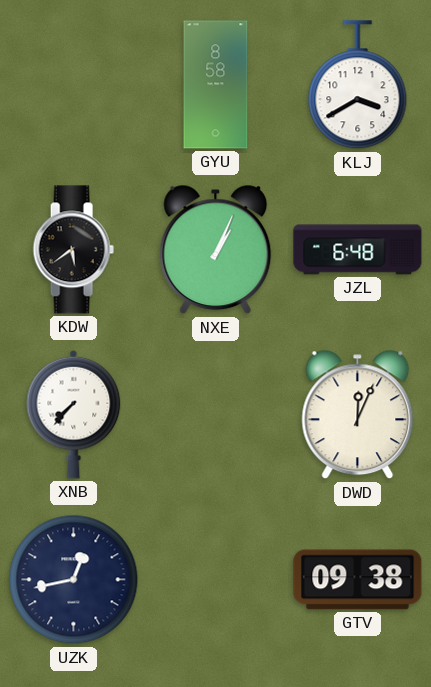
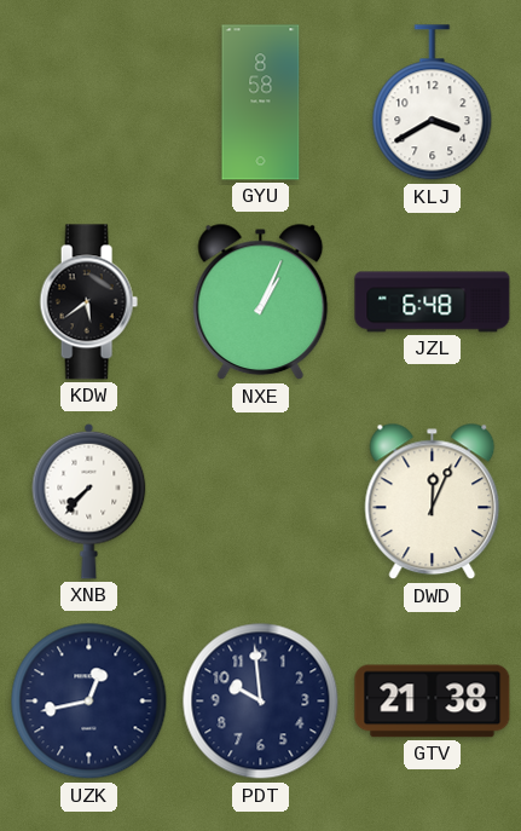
PDT: none -> 9:59 (261, 702)
GTV: 09:38 -> 21:38 (433, 702)
